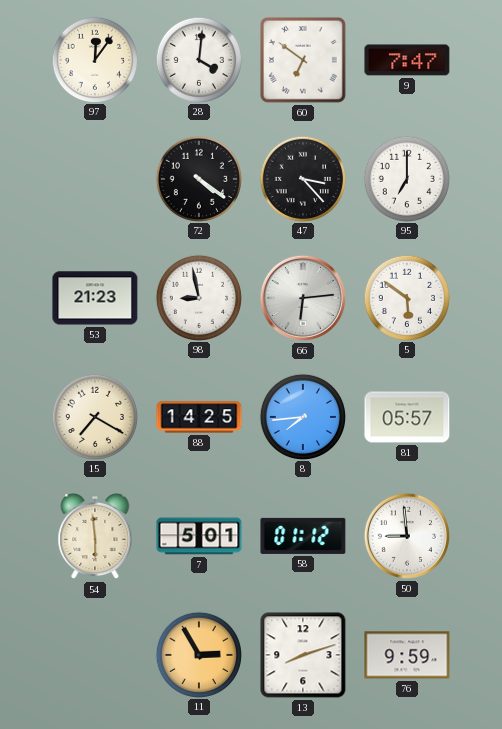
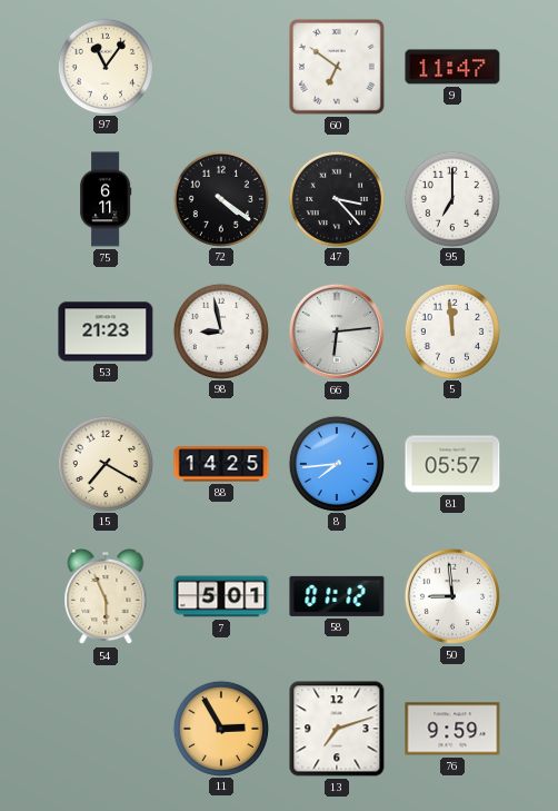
97: 12:06 -> 11:06 (104, 66)
28: 4:01 -> none (198, 59)
9: 7:47 -> 11:47 (452, 67)
75: none -> 6:11 (106, 199)
5: 5:51 -> 11:59 (451, 330)
54: 5:59 -> 5:56 (106, 596)
13: 8:12 -> 7:12 (337, 729)
